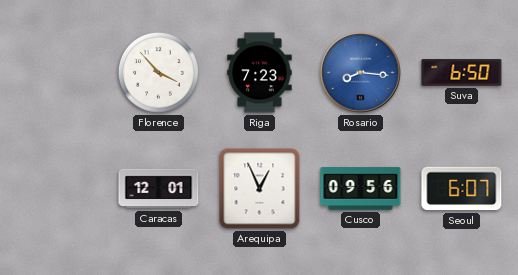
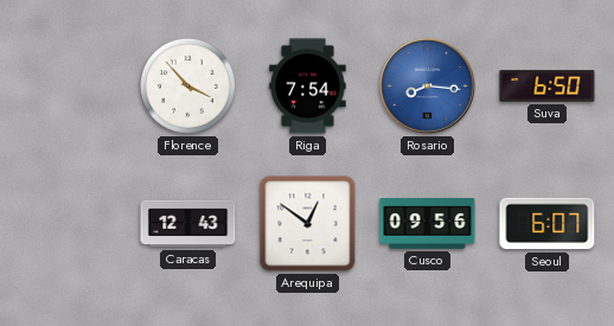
Riga: 7:23 -> 7:54 (308, 87)
Caracas: 12:01 -> 12:43 (188, 224)
Arequipa: 12:56 -> 12:51 (308, 224)
